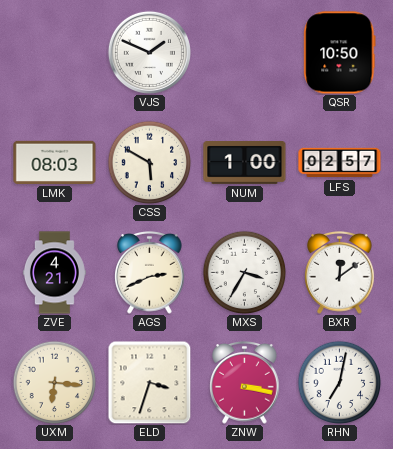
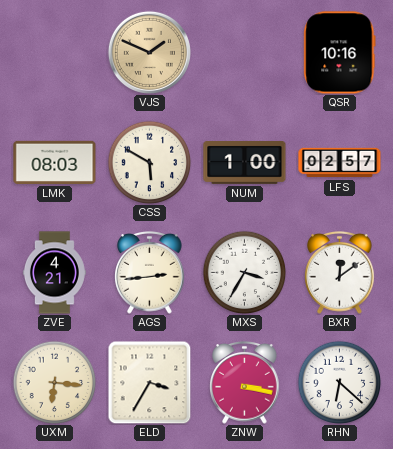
VJS dial: white -> champagne (149, 52)
QSR: 10:50 -> 10:16 (340, 53)
AGS: 2:41 -> 2:44 (150, 273)
ELD: 3:33 -> 3:35 (149, 382)
RHN: 7:02 -> 6:22 (339, 382)
